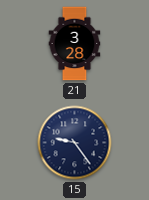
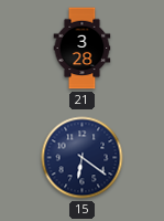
15: 9:24 -> 6:21 (83, 158)
